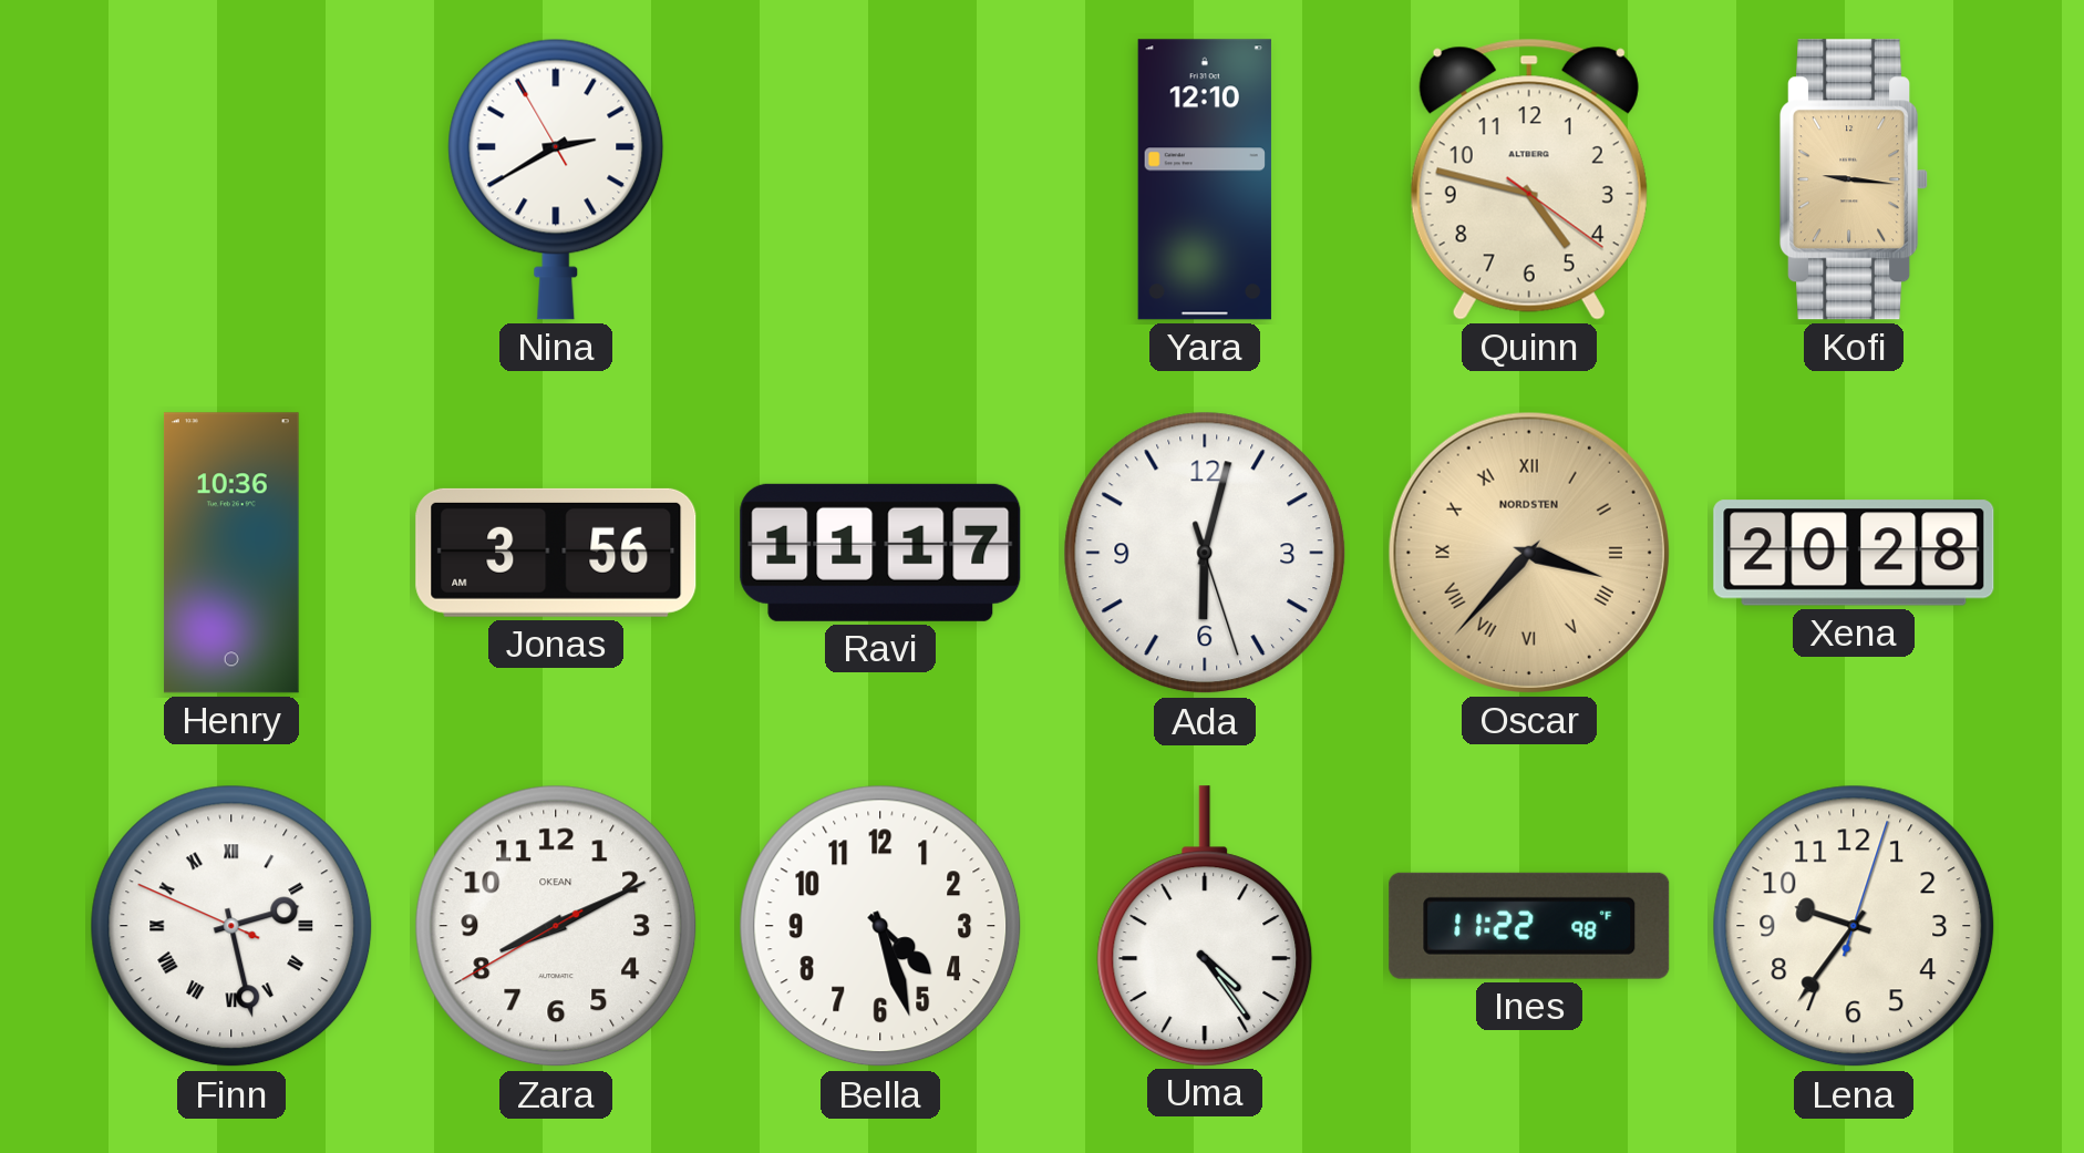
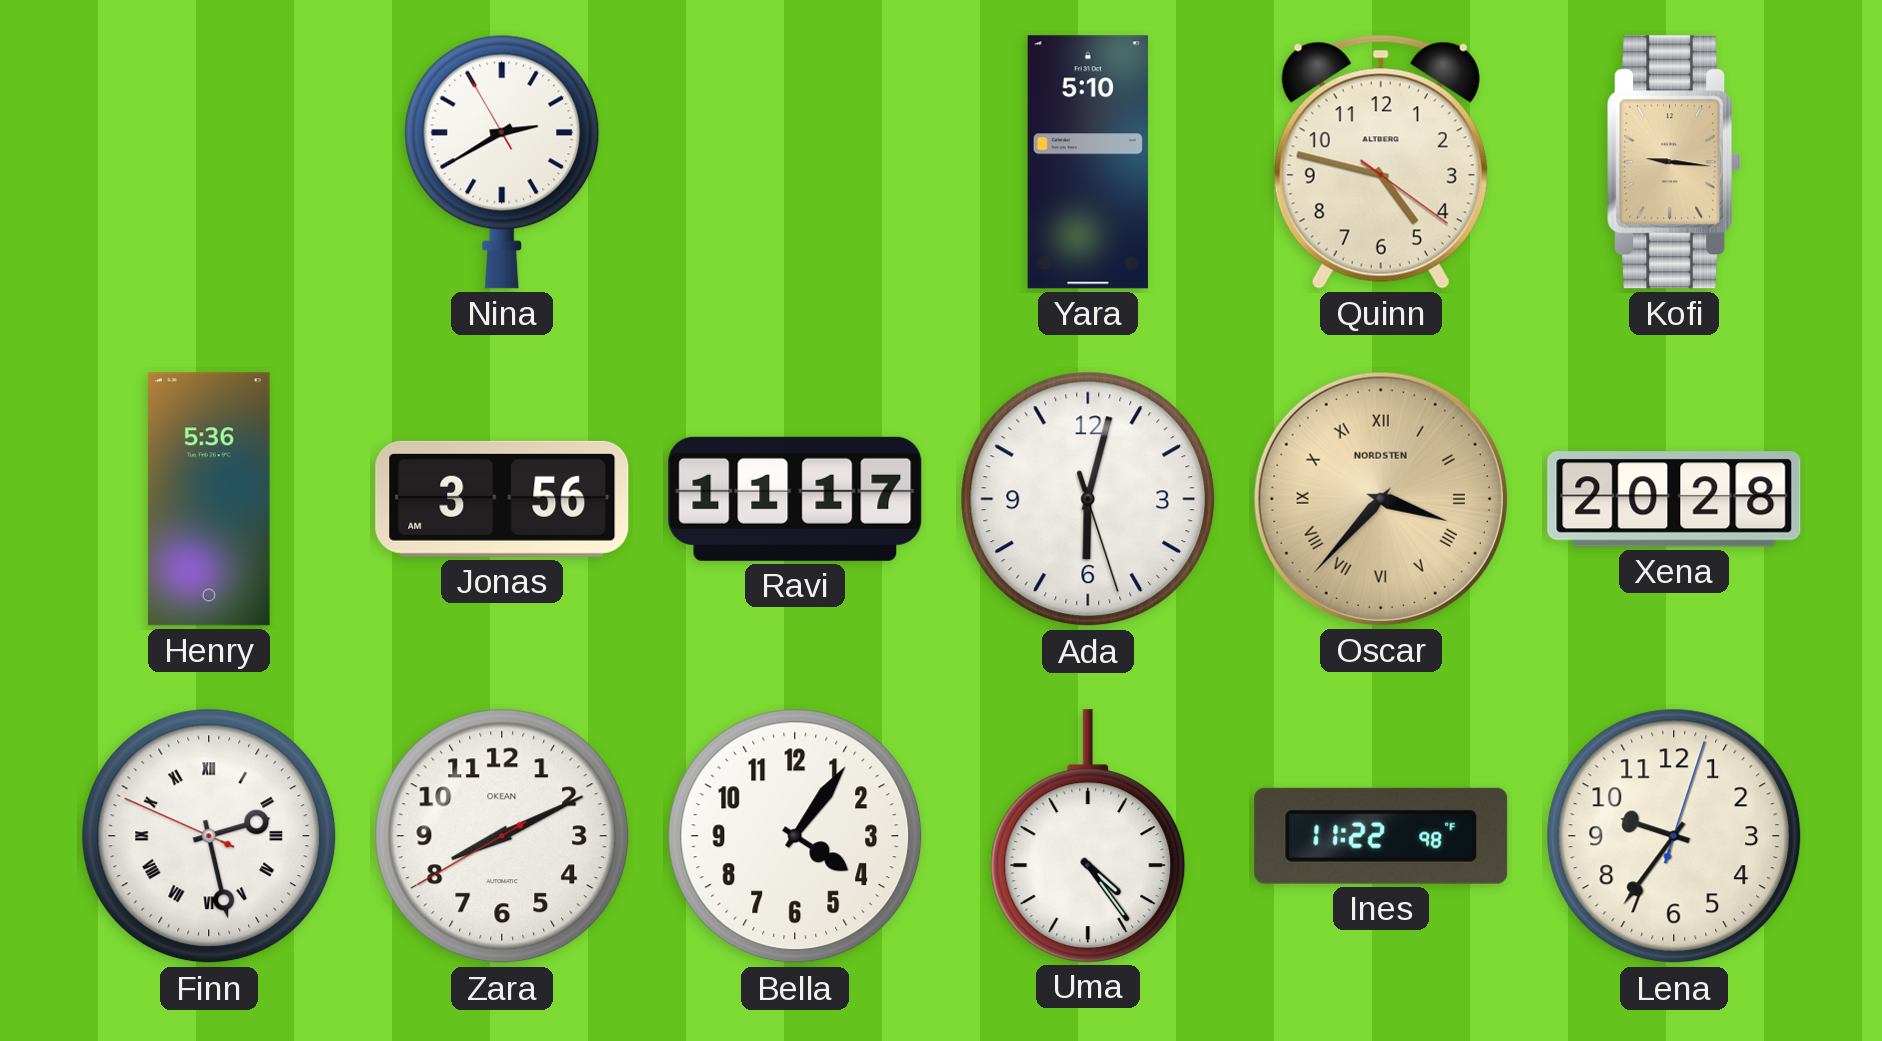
Yara: 12:10 -> 5:10 (1088, 162)
Henry: 10:36 -> 5:36 (209, 499)
Bella: 4:27 -> 4:06 (795, 836)
